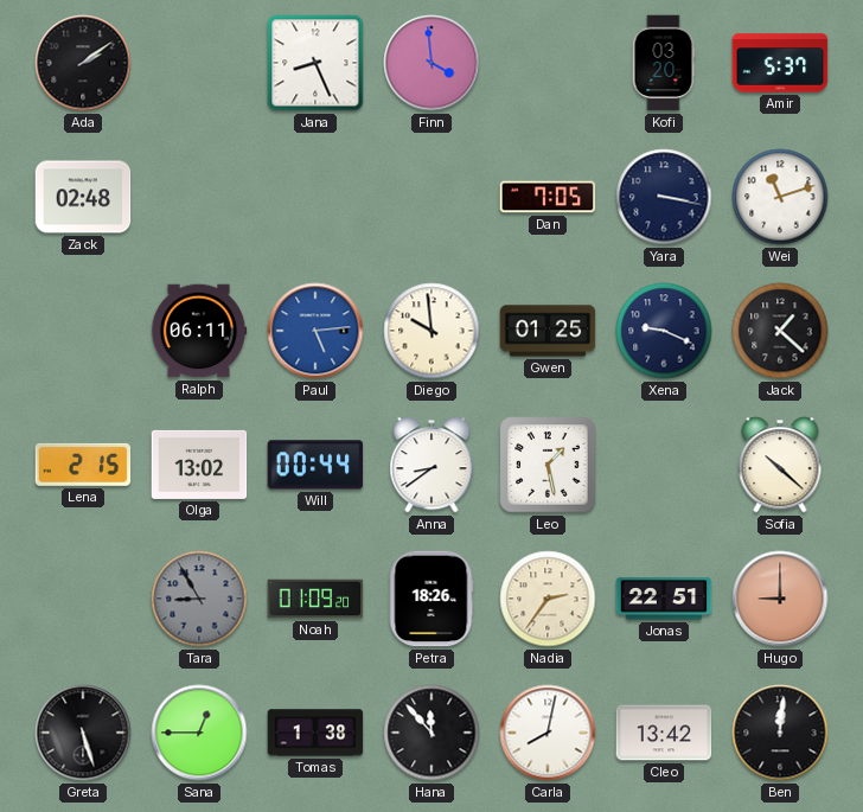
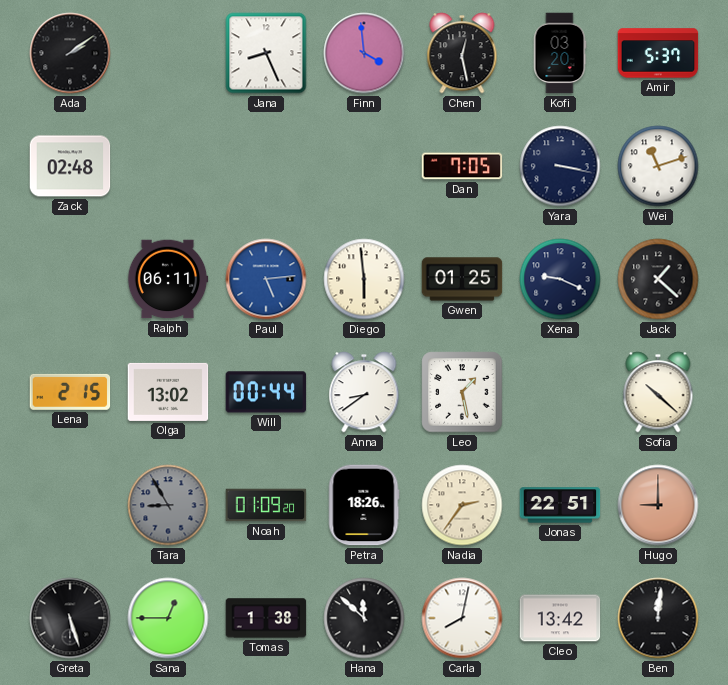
Chen: none -> 12:28 (462, 53)
Diego: 9:59 -> 5:59 (364, 279)
Hana: 11:53 -> 11:52 (364, 618)
